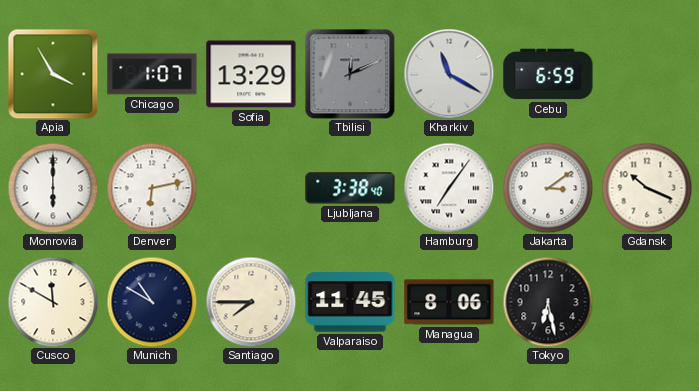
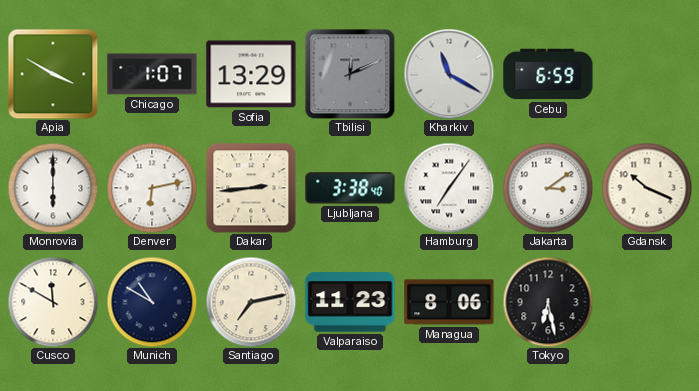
Apia: 3:55 -> 3:50 (53, 74)
Dakar: none -> 2:44 (251, 188)
Santiago: 7:45 -> 7:13 (251, 302)
Valparaiso: 11:45 -> 11:23 (350, 302)
